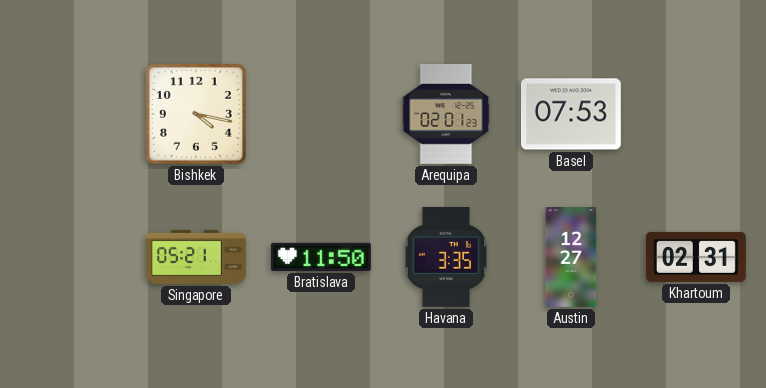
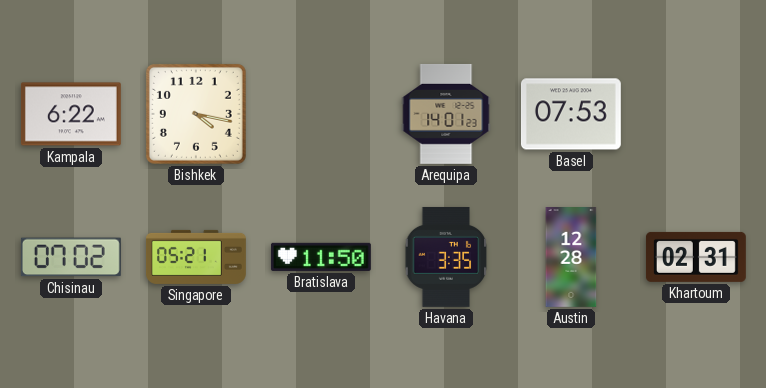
Kampala: none -> 6:22 (71, 114)
Arequipa: 02:01 -> 14:01 (446, 114)
Chisinau: none -> 07:02 (71, 257)
Austin: 12:27 -> 12:28 (571, 258)
